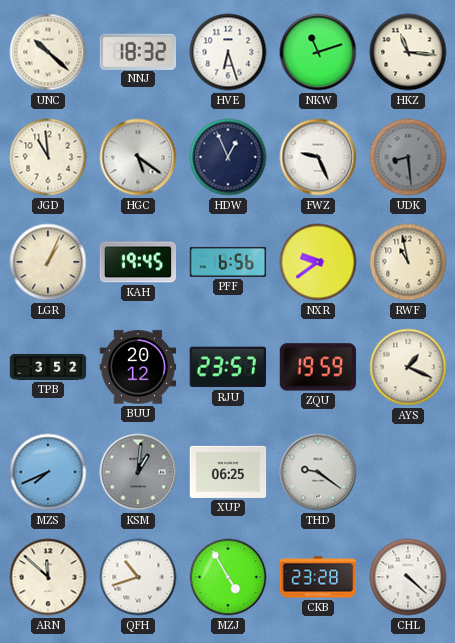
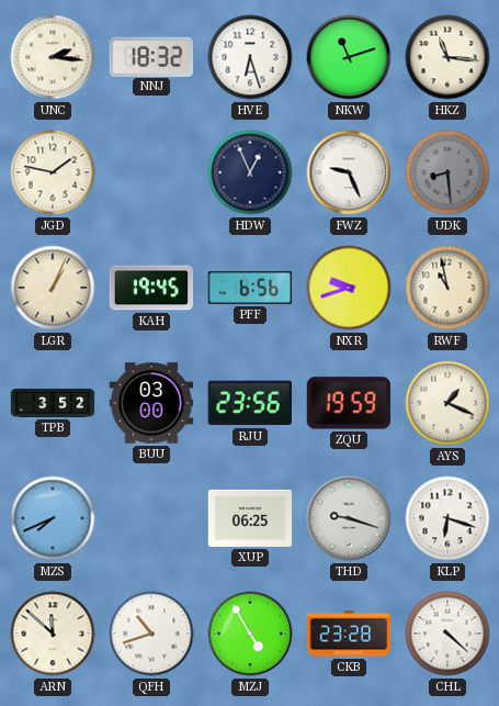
UNC: 10:22 -> 2:16 (53, 57)
JGD: 10:59 -> 1:47 (53, 172)
HGC: 5:21 -> none (138, 157)
NXR: 9:39 -> 9:42 (349, 288)
BUU: 20:12 -> 03:00 (151, 403)
RJU: 23:57 -> 23:56 (249, 403)
KSM: 1:01 -> none (138, 472)
THD: 9:21 -> 9:18 (349, 518)
KLP: none -> 6:18 (447, 518)
